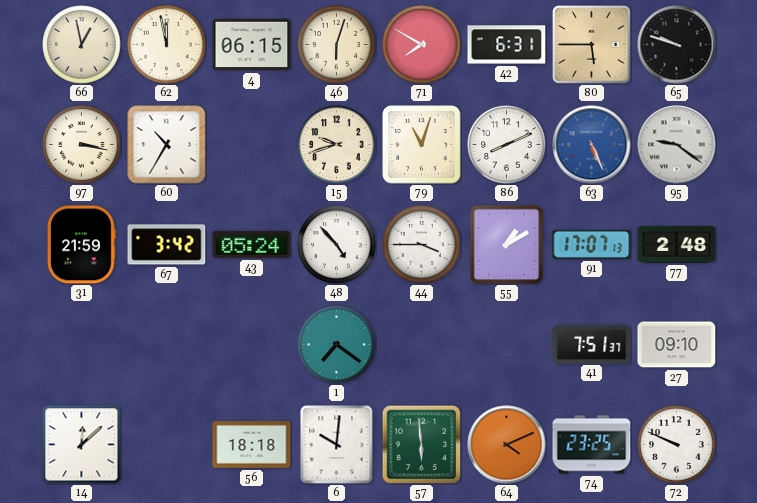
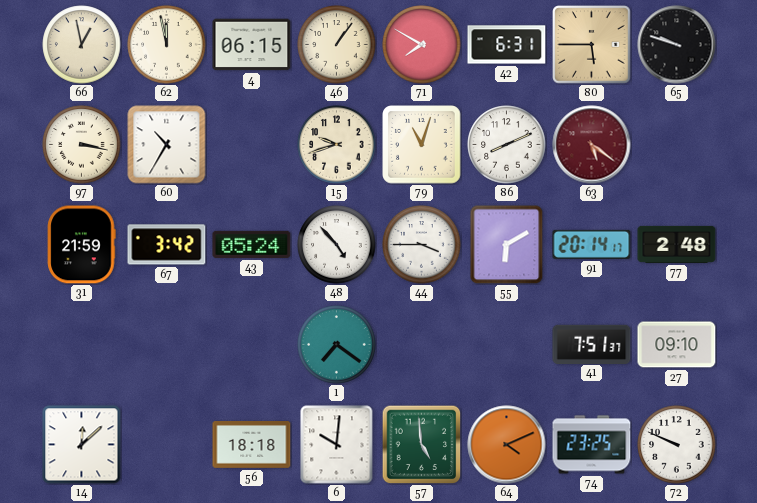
46: 6:03 -> 1:06 (337, 45)
63: 5:26 -> 5:21 (592, 145)
63 dial: blue -> burgundy (592, 145)
95: 9:21 -> none (677, 145)
55: 1:10 -> 6:10 (507, 245)
91: 17:07 -> 20:14 (592, 244)
57: 5:59 -> 4:59 (421, 444)
